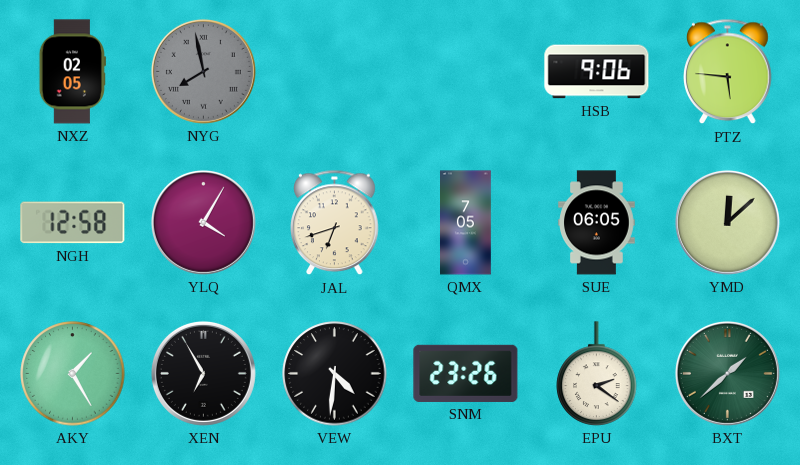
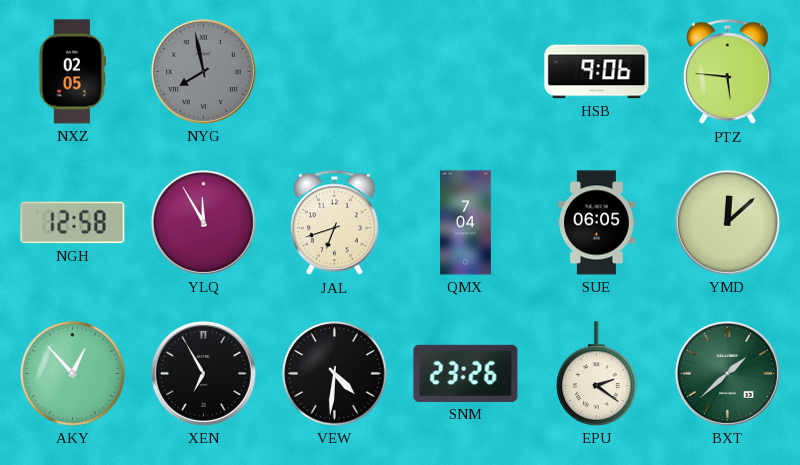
YLQ: 4:05 -> 11:55 (203, 222)
QMX: 7:05 -> 7:04 (466, 223)
AKY: 1:25 -> 12:53 (73, 374)
